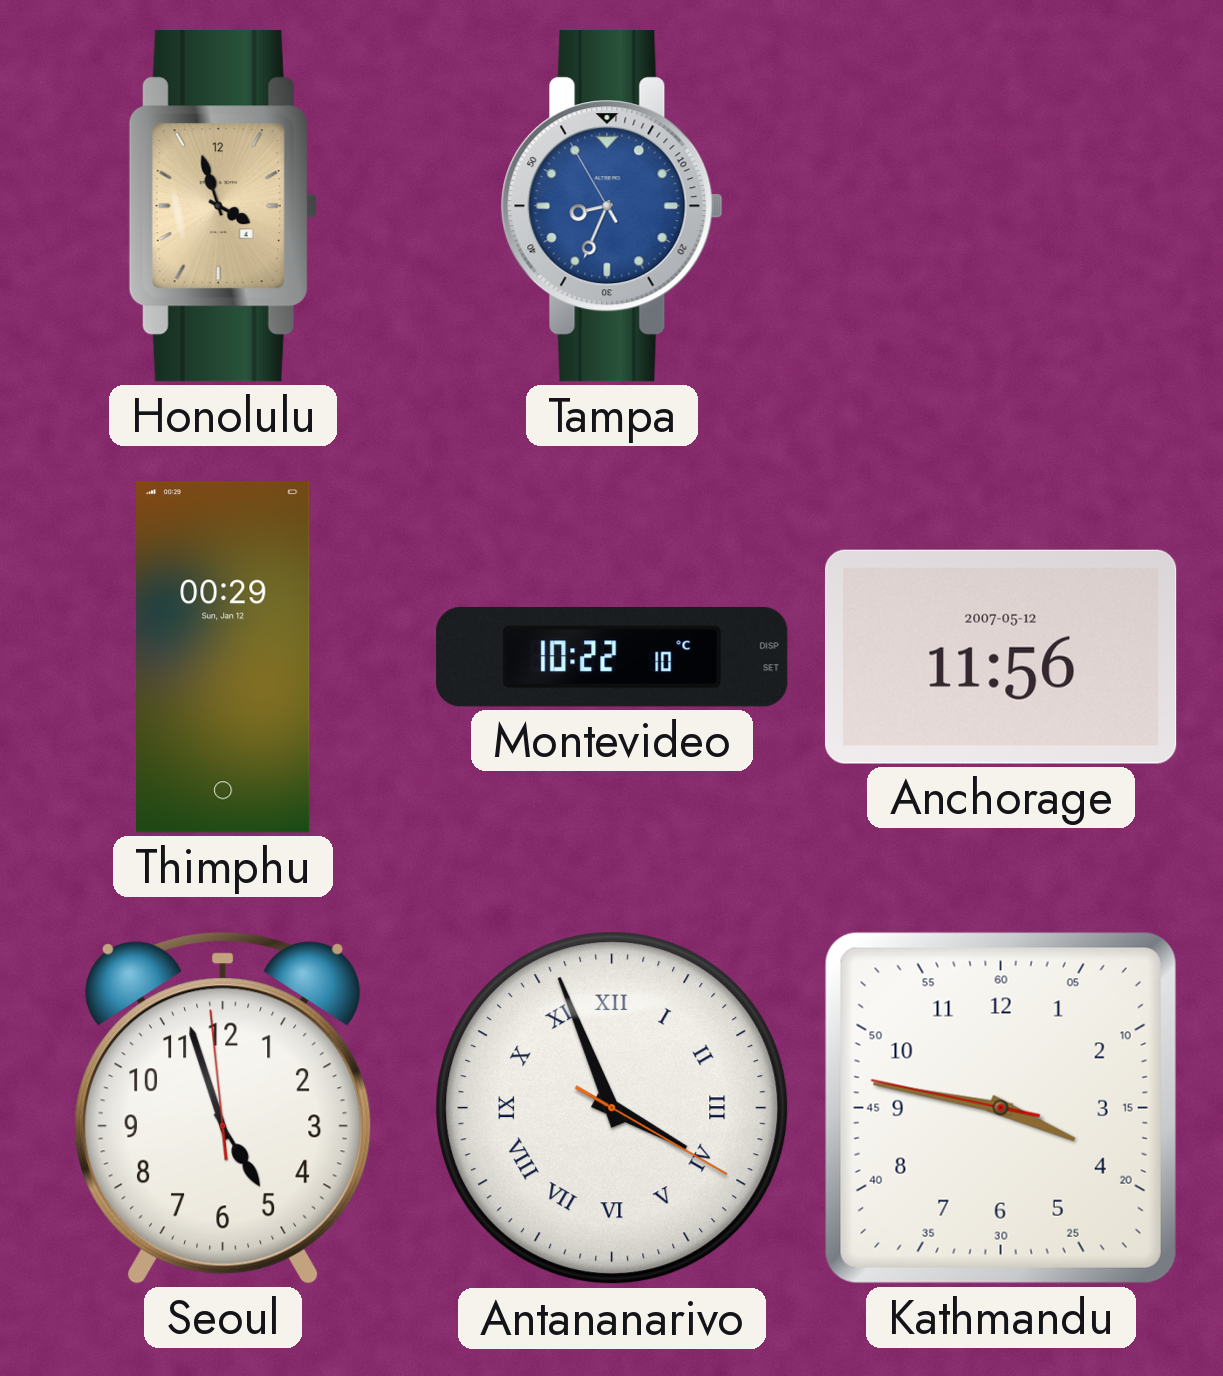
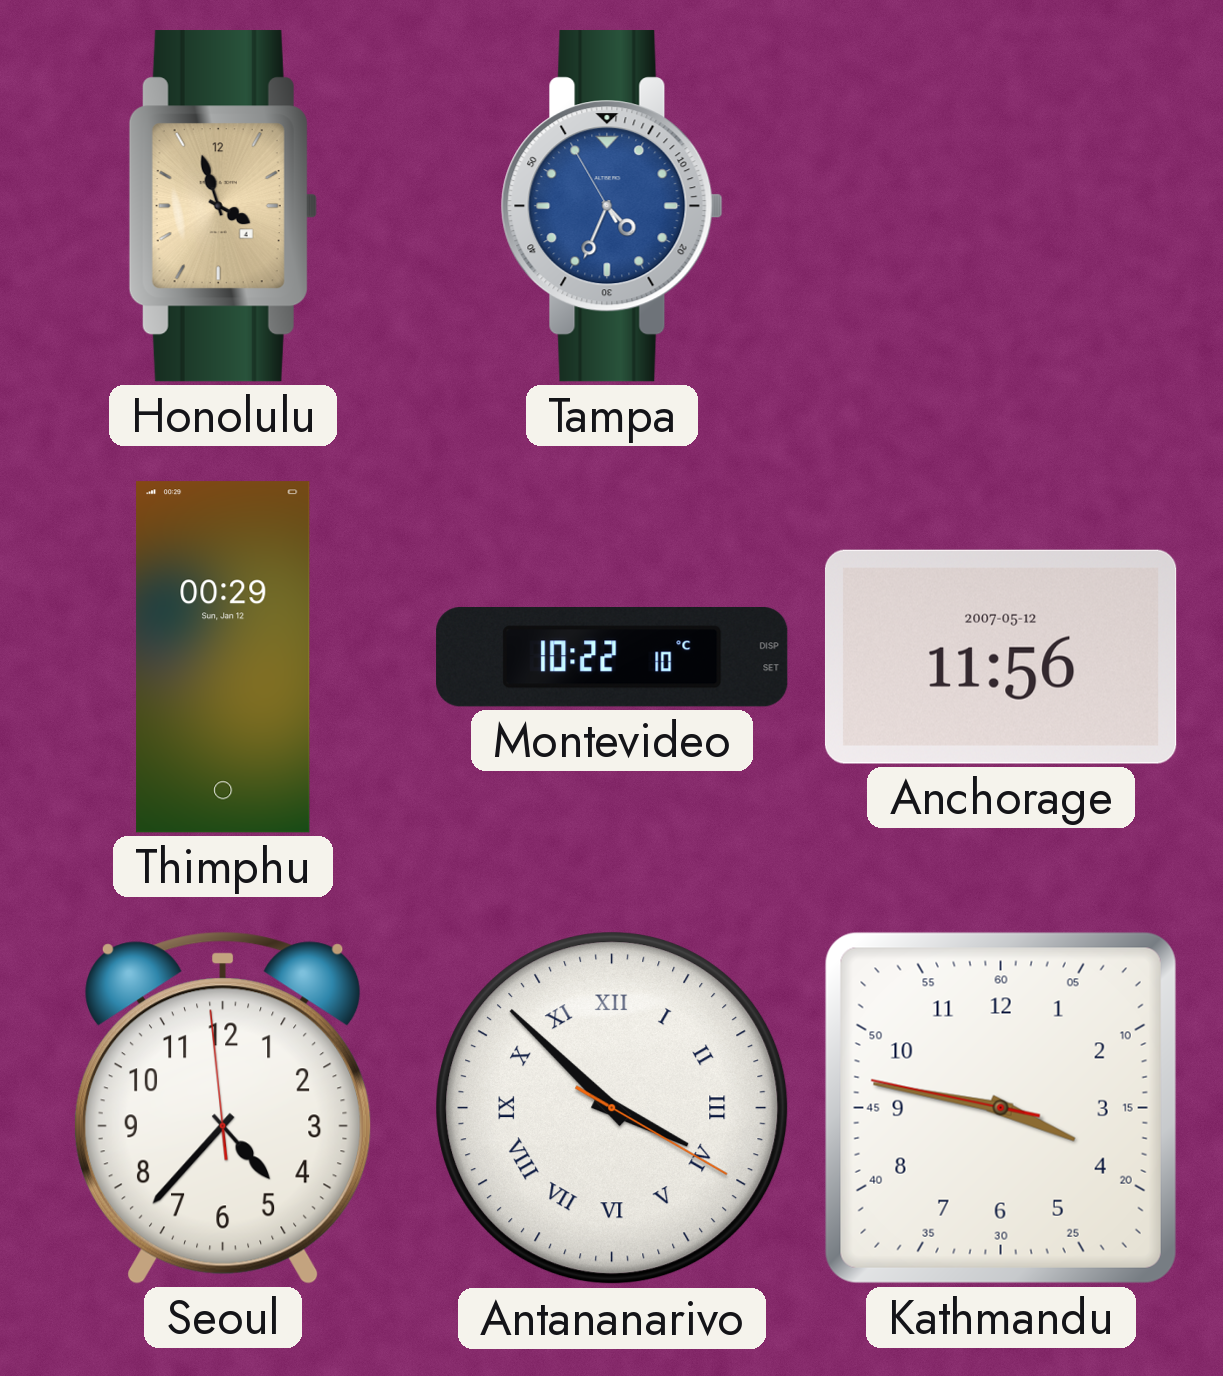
Tampa: 8:33 -> 4:33 (612, 206)
Seoul: 4:56 -> 4:36 (223, 1108)
Antananarivo: 3:56 -> 3:52 (612, 1108)
